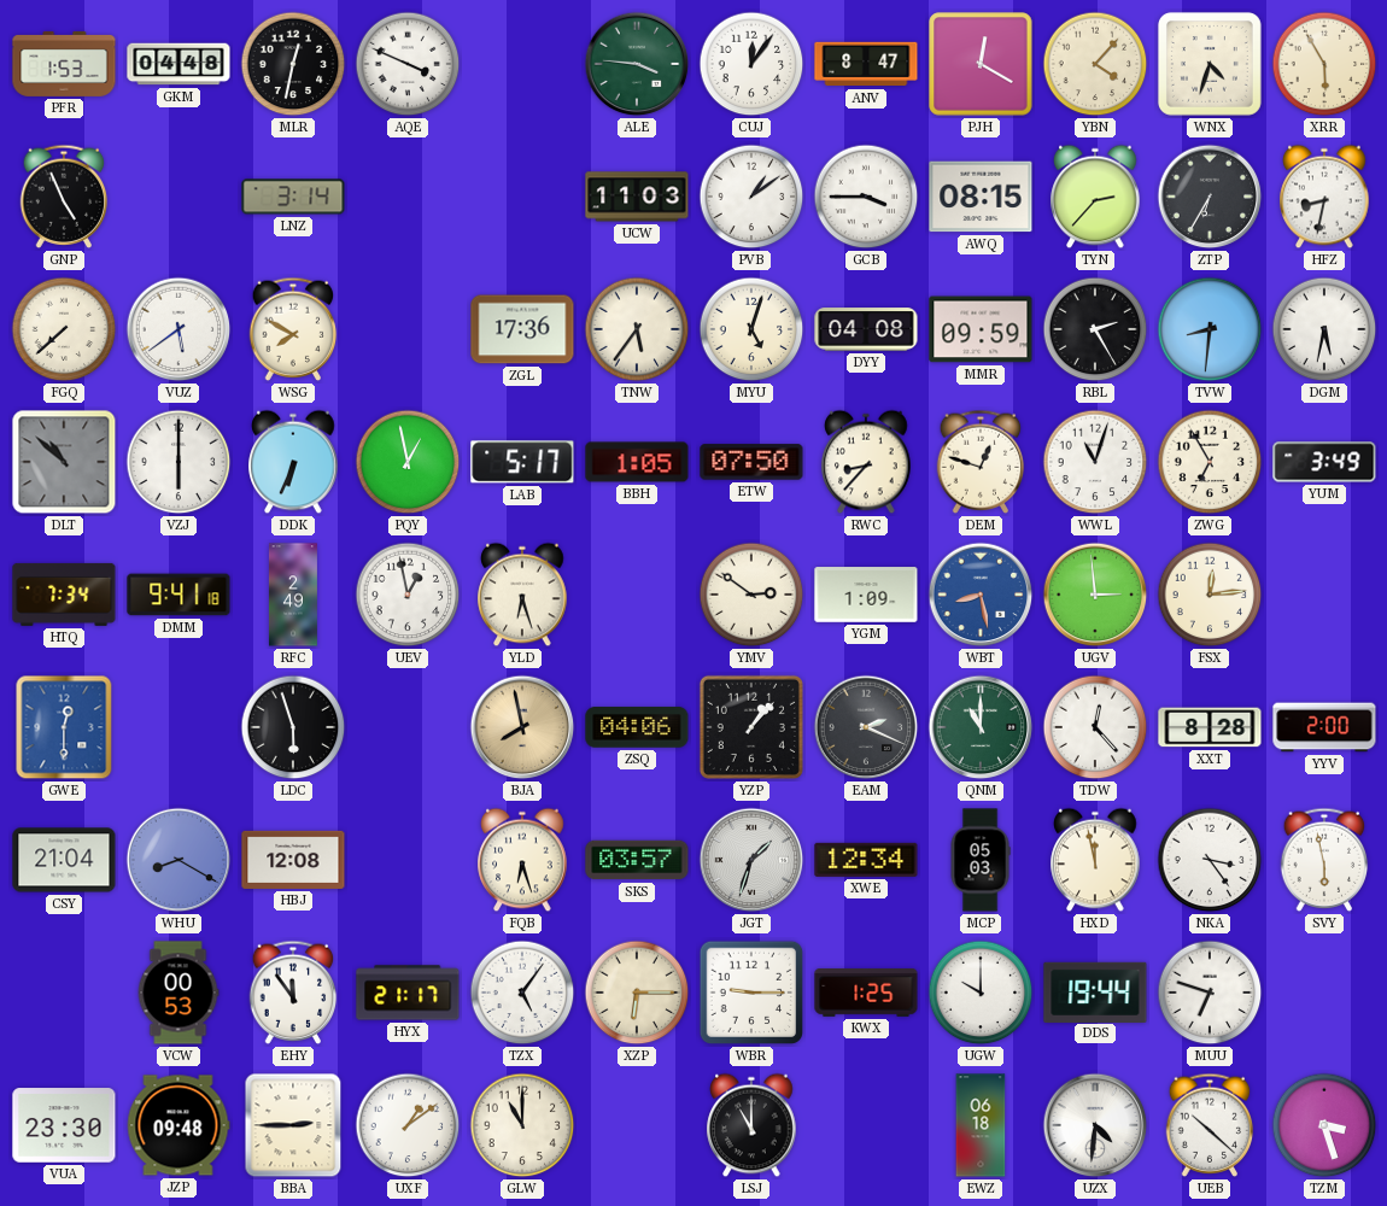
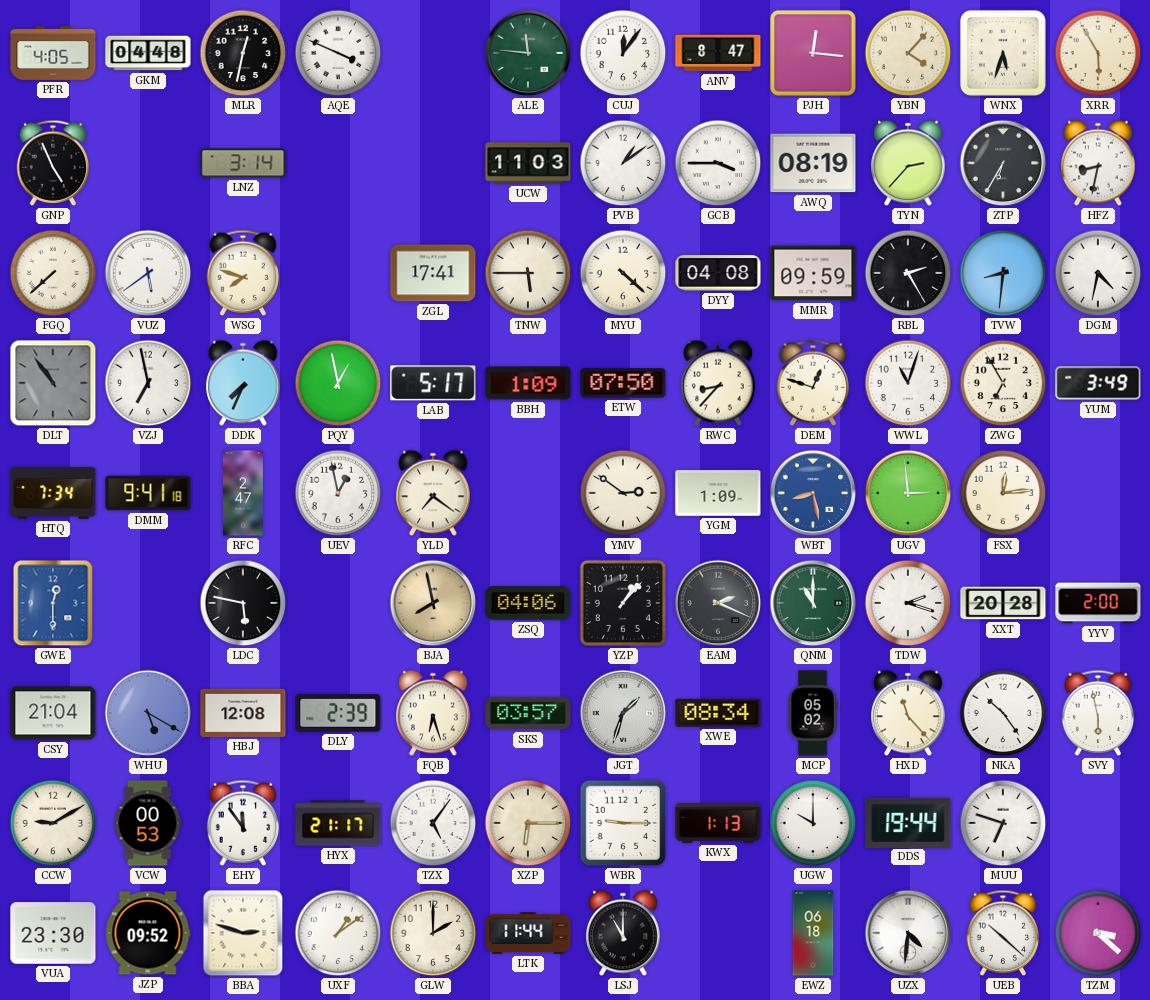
PFR: 1:53 -> 4:05 (53, 53)
ALE: 3:46 -> 11:46 (528, 53)
PJH: 12:20 -> 12:16 (813, 53)
WNX: 4:33 -> 5:33 (1003, 53)
AWQ: 08:15 -> 08:19 (813, 163)
WSG: 7:50 -> 7:48 (243, 273)
ZGL: 17:36 -> 17:41 (433, 273)
TNW: 5:36 -> 5:45 (528, 273)
MYU: 5:03 -> 4:22 (623, 273)
DGM: 5:32 -> 4:32 (1098, 273)
DLT: 10:52 -> 10:54 (53, 383)
VZJ: 6:00 -> 6:58 (148, 383)
DDK: 6:34 -> 7:34 (243, 383)
BBH: 1:05 -> 1:09 (528, 383)
RFC: 2:49 -> 2:47 (243, 493)
YLD: 6:27 -> 7:21 (433, 493)
LDC: 5:57 -> 5:47 (243, 603)
TDW: 12:23 -> 2:18 (908, 603)
XXT: 8:28 -> 20:28 (1003, 603)
WHU: 8:20 -> 5:20 (148, 713)
DLY: none -> 2:39 (338, 713)
XWE: 12:34 -> 08:34 (718, 713)
MCP: 05:03 -> 05:02 (813, 713)
HXD: 11:58 -> 11:23 (908, 713)
NKA: 3:24 -> 10:24 (1003, 713)
CCW: none -> 9:10 (53, 823)
KWX: 1:25 -> 1:13 (718, 824)
JZP: 09:48 -> 09:52 (148, 933)
BBA: 2:45 -> 2:48 (243, 933)
GLW: 11:00 -> 2:00 (433, 933)
LTK: none -> 11:44 (528, 934)
TZM: 3:27 -> 3:22 (1098, 933)
